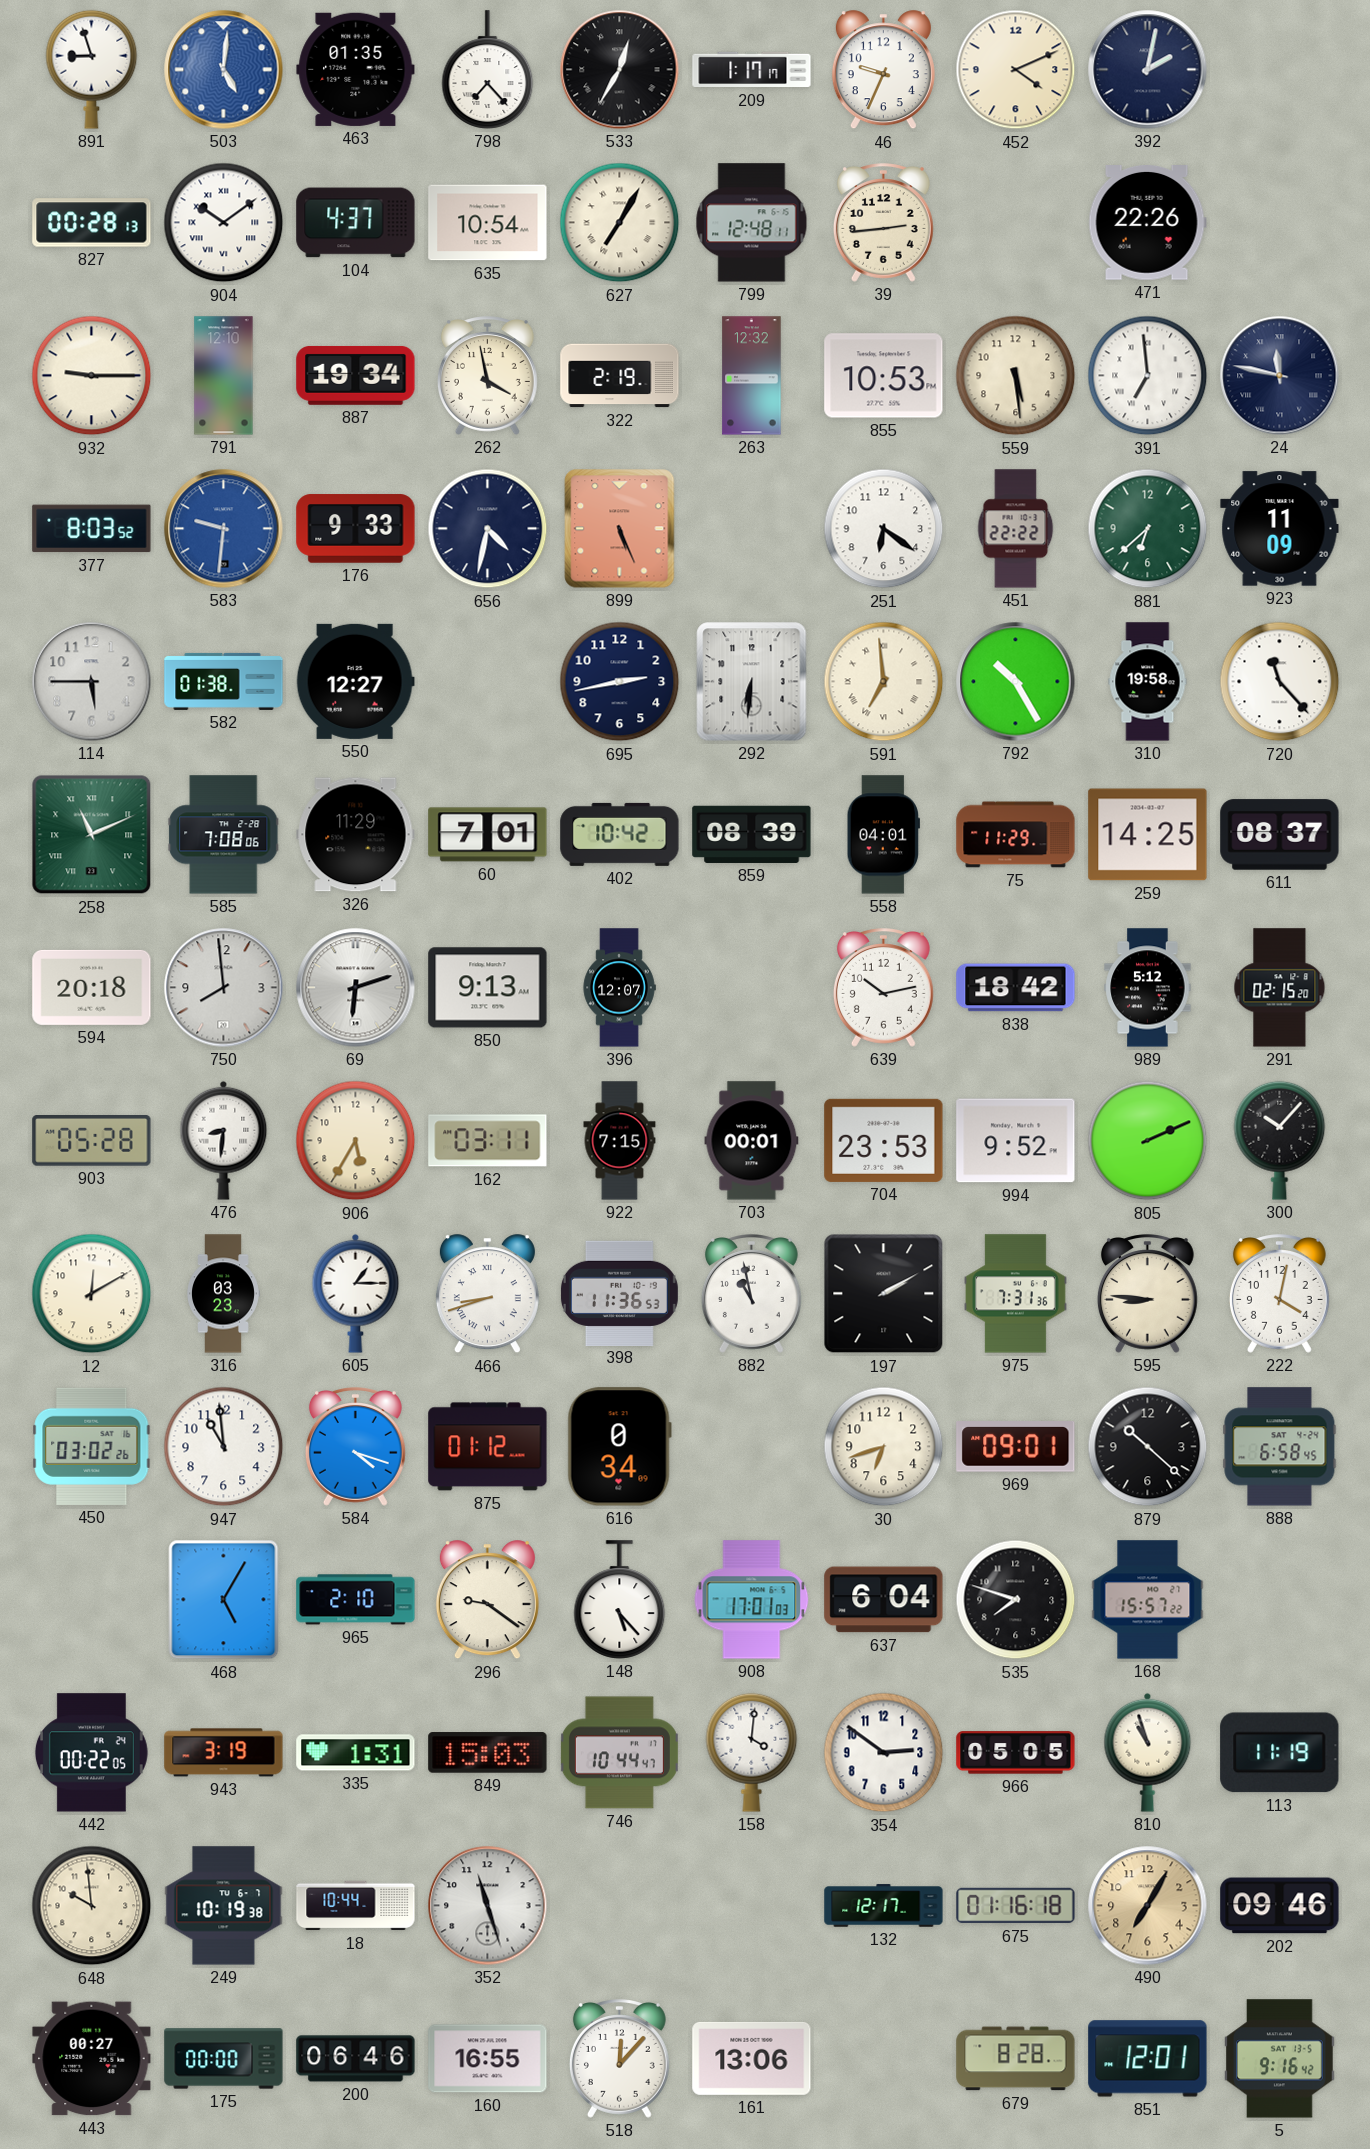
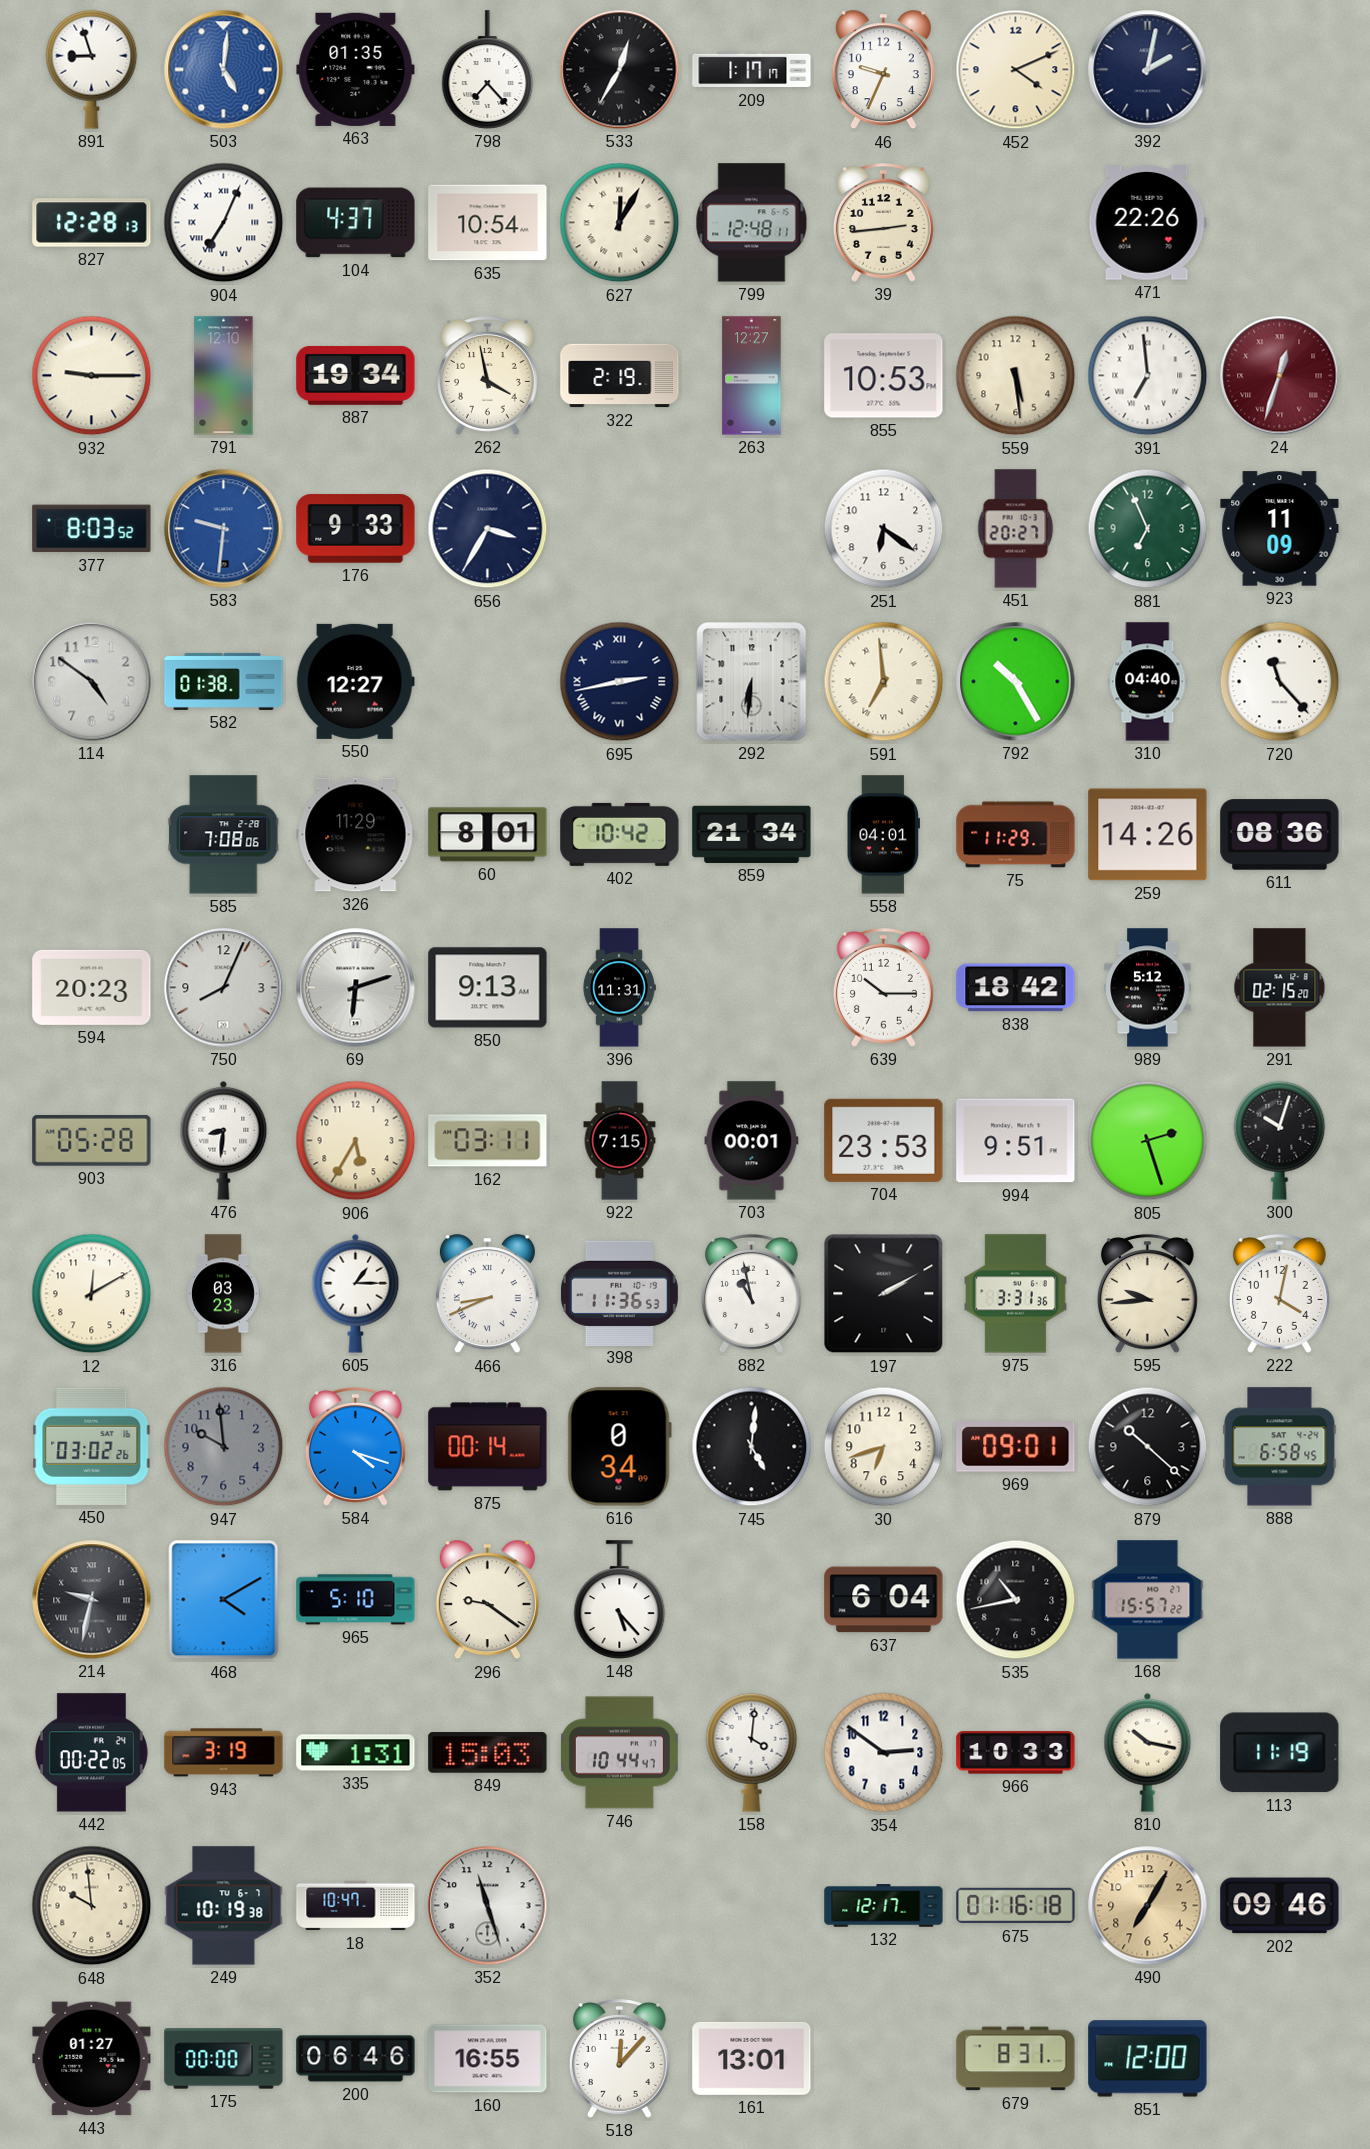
827: 00:28 -> 12:28 (92, 223)
904: 10:09 -> 7:04 (224, 223)
627: 7:05 -> 12:05 (620, 223)
263: 12:32 -> 12:27 (752, 376)
24: 11:47 -> 12:33 (1280, 376)
24 dial: navy -> burgundy (1280, 376)
656: 4:32 -> 3:35 (488, 529)
899: 5:26 -> none (620, 529)
451: 22:22 -> 20:27 (1016, 529)
881: 6:38 -> 6:56 (1148, 529)
114: 5:45 -> 4:51 (92, 682)
695 numerals: Arabic -> Roman (620, 682)
310: 19:58 -> 04:40 (1148, 682)
258: 11:11 -> none (92, 835)
60: 7:01 -> 8:01 (488, 835)
859: 08:39 -> 21:34 (752, 834)
259: 14:25 -> 14:26 (1148, 835)
611: 08:37 -> 08:36 (1280, 835)
594: 20:18 -> 20:23 (92, 987)
750: 7:59 -> 8:04 (224, 988)
396: 12:07 -> 11:31 (619, 988)
639: 10:13 -> 10:15 (883, 988)
994: 9:52 -> 9:51 (1016, 1141)
805: 2:11 -> 2:27 (1148, 1141)
300: 10:07 -> 10:03 (1280, 1140)
466: 8:42 -> 8:41 (487, 1294)
975: 7:31 -> 3:31 (1015, 1294)
595: 8:46 -> 9:44 (1147, 1294)
947: 10:59 -> 9:59 (224, 1447)
947 dial: white -> grey (224, 1447)
875: 01:12 -> 00:14 (488, 1447)
745: none -> 5:01 (752, 1447)
214: none -> 9:32 (92, 1600)
468: 5:05 -> 4:10 (224, 1600)
965: 2:10 -> 5:10 (356, 1600)
908: 17:01 -> none (752, 1600)
535: 7:48 -> 10:43 (1016, 1600)
966: 05:05 -> 10:33 (1016, 1753)
810: 10:57 -> 10:17 (1148, 1752)
18: 10:44 -> 10:47 (356, 1906)
443: 00:27 -> 01:27 (92, 2059)
161: 13:06 -> 13:01 (752, 2058)
679: 8:28 -> 8:31 (1016, 2059)
851: 12:01 -> 12:00 (1148, 2059)
5: 9:16 -> none (1280, 2059)
